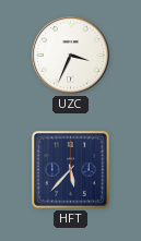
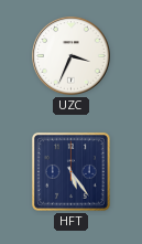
HFT: 5:37 -> 5:24 (70, 171)
